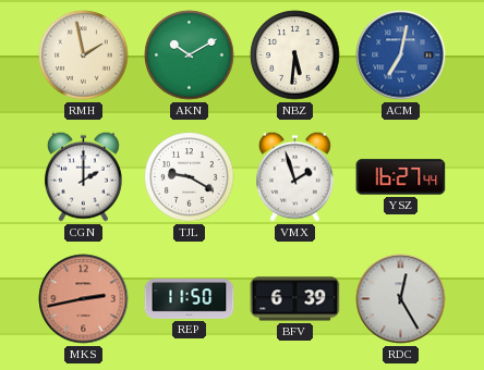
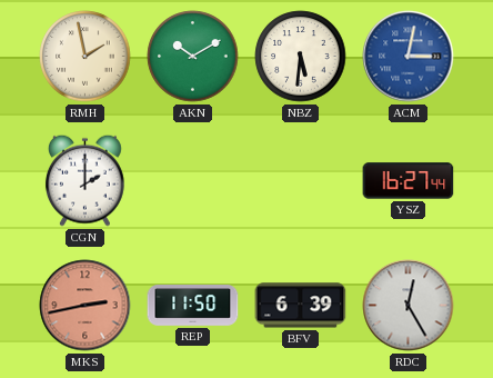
ACM: 7:02 -> 3:02 (409, 57)
TJL: 9:20 -> none (190, 177)
VMX: 1:57 -> none (294, 176)
